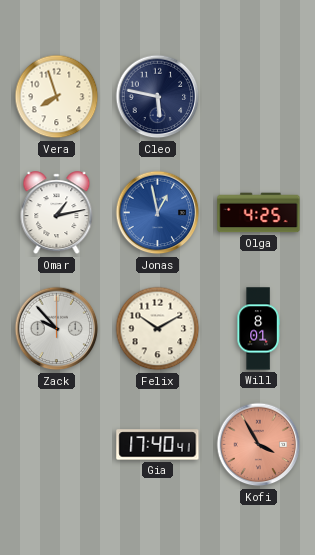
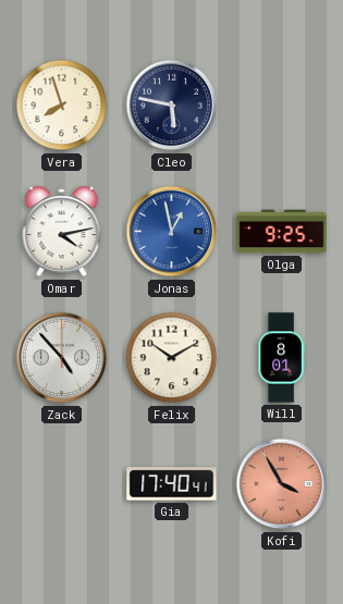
Omar: 1:13 -> 4:13 (62, 232)
Olga: 4:25 -> 9:25 (282, 232)
Zack: 9:53 -> 4:53 (62, 358)
